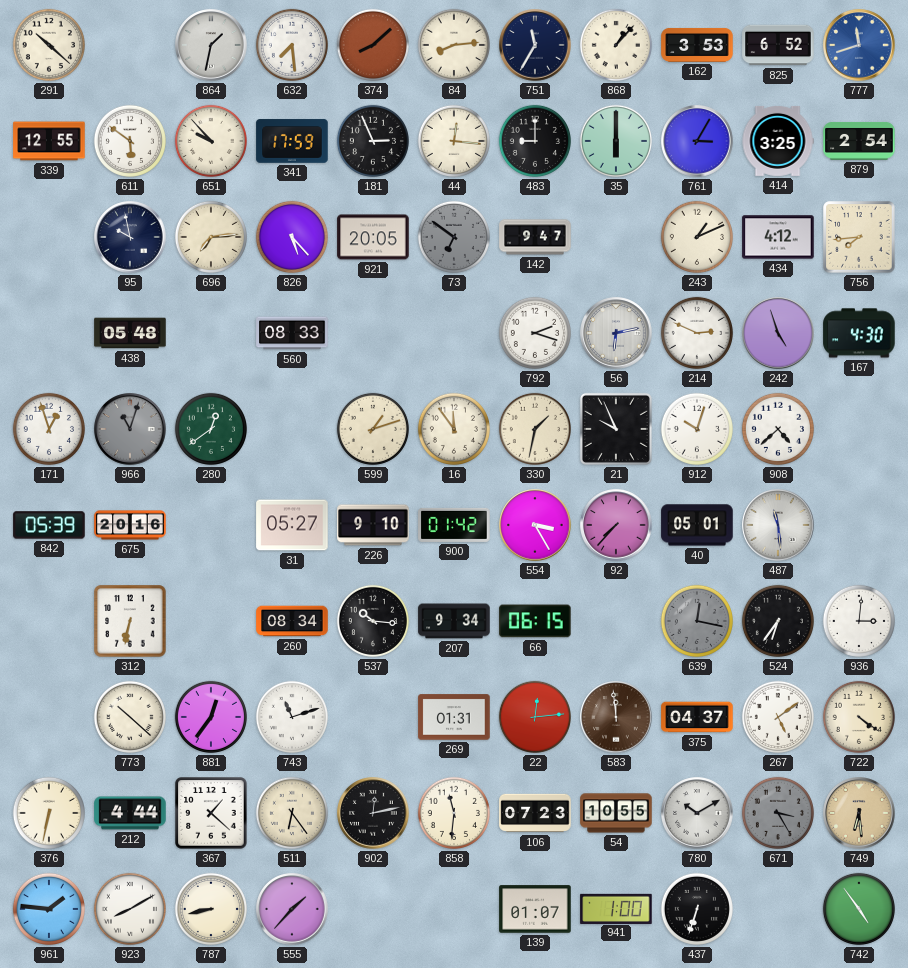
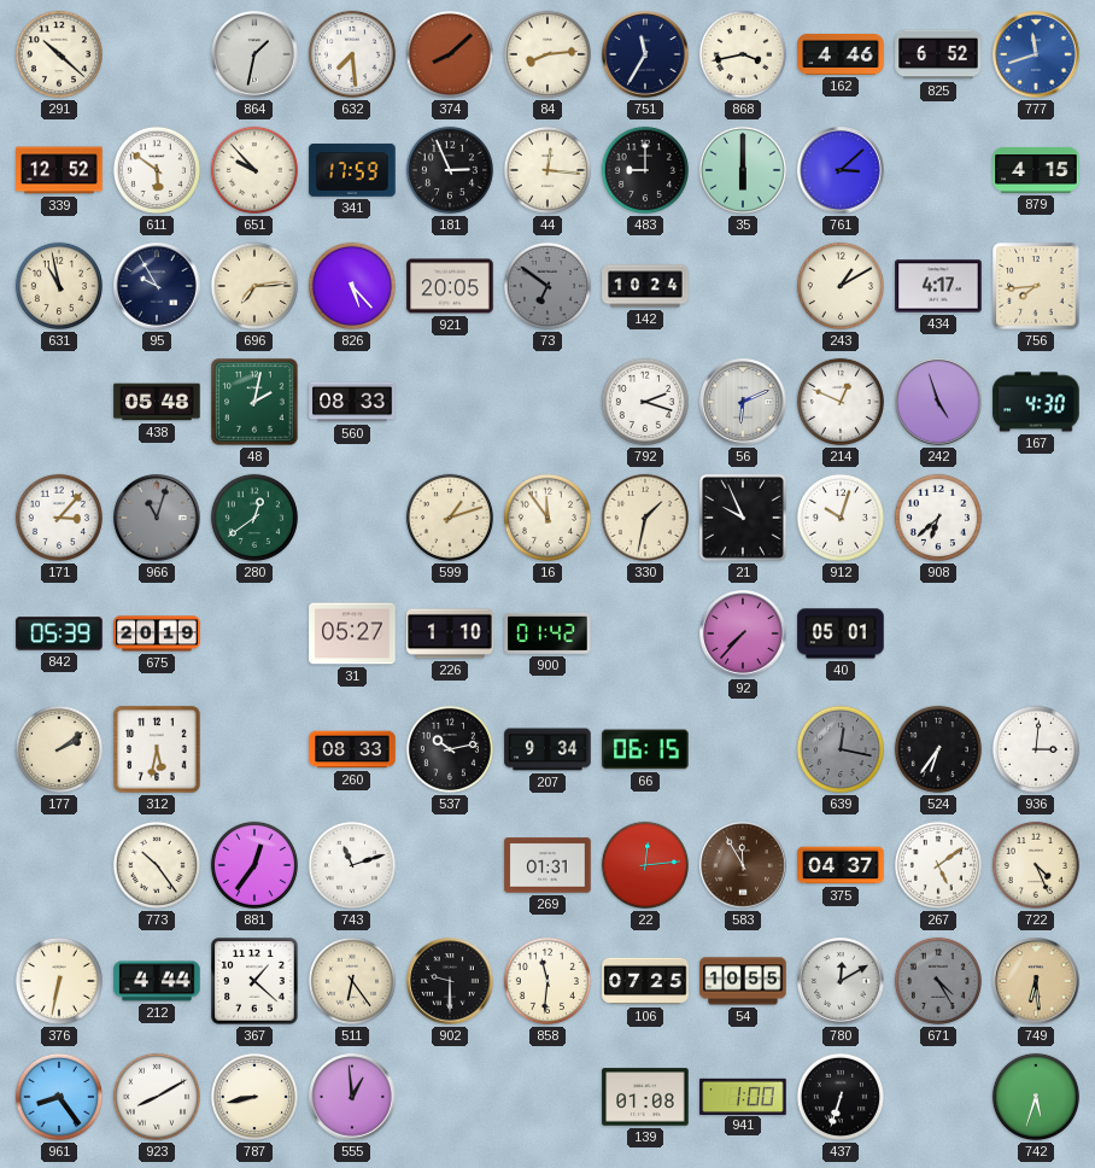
868: 1:07 -> 3:43 (743, 54)
162: 3:53 -> 4:46 (841, 54)
339: 12:55 -> 12:52 (59, 170)
761: 3:05 -> 3:08 (841, 170)
414: 3:25 -> none (778, 141)
879: 2:54 -> 4:15 (1036, 170)
631: none -> 10:58 (59, 286)
95: 9:58 -> 9:55 (157, 286)
142: 9:47 -> 10:24 (645, 286)
243: 1:11 -> 1:10 (841, 286)
434: 4:12 -> 4:17 (938, 286)
48: none -> 2:02 (254, 402)
56: 6:13 -> 6:11 (743, 402)
214: 2:49 -> 12:49 (841, 402)
171: 12:57 -> 3:07 (59, 518)
908: 4:38 -> 6:38 (938, 518)
675: 20:16 -> 20:19 (157, 633)
226: 9:10 -> 1:10 (450, 633)
554: 3:25 -> none (535, 525)
487: 11:29 -> none (778, 525)
177: none -> 2:09 (59, 749)
312: 6:32 -> 5:32 (157, 749)
260: 08:34 -> 08:33 (352, 749)
537: 10:16 -> 10:13 (450, 749)
773: 10:22 -> 10:24 (157, 865)
583: 11:59 -> 11:55 (743, 865)
722: 4:21 -> 4:26 (1036, 865)
902: 12:13 -> 9:30 (450, 981)
106: 07:23 -> 07:25 (645, 981)
780: 10:10 -> 12:10 (841, 981)
671: 3:25 -> 4:25 (938, 981)
961: 1:46 -> 8:24 (59, 1097)
555: 1:37 -> 12:59 (352, 1097)
139: 01:07 -> 01:08 (645, 1097)
742: 4:54 -> 5:33 (1036, 1097)
